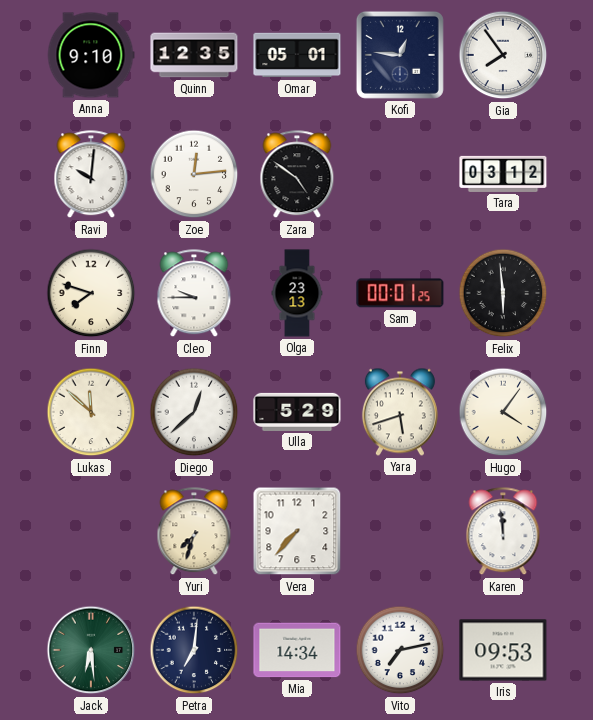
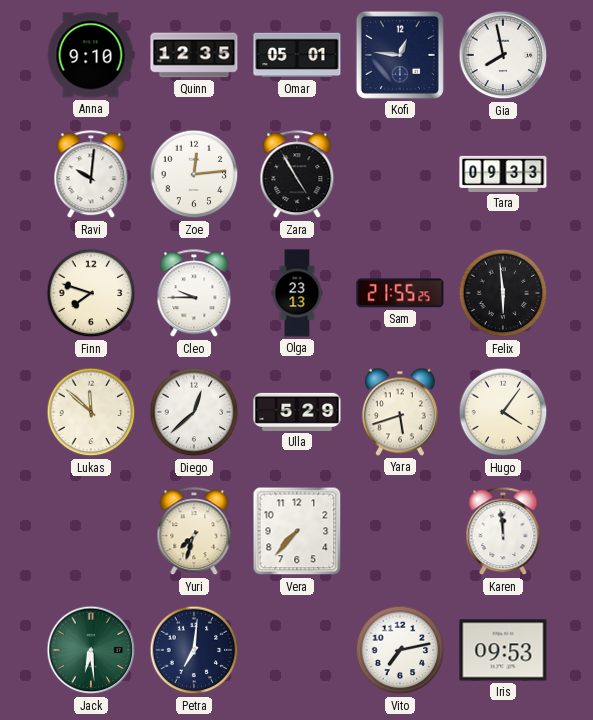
Gia: 7:54 -> 7:58 (503, 55)
Zara: 4:51 -> 4:55 (297, 175)
Tara: 03:12 -> 09:33 (503, 174)
Sam: 00:01 -> 21:55 (400, 293)
Mia: 14:34 -> none (297, 650)
